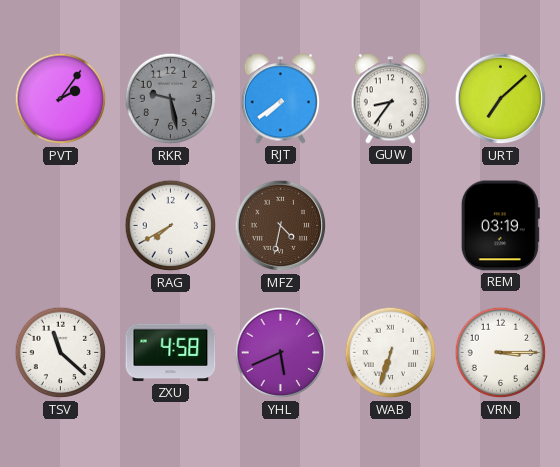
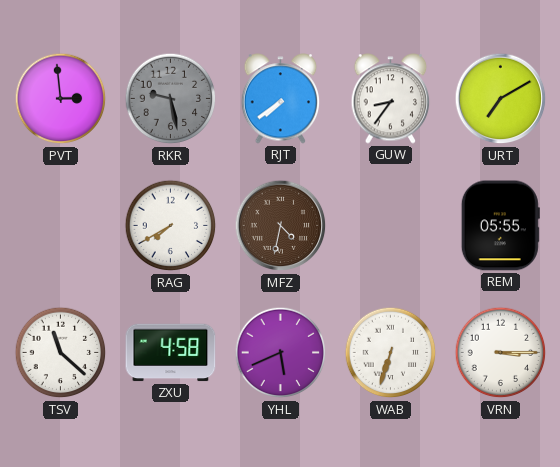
PVT: 2:06 -> 2:59 (61, 99)
URT: 7:08 -> 7:10 (501, 99)
REM: 03:19 -> 05:55 (500, 226)
